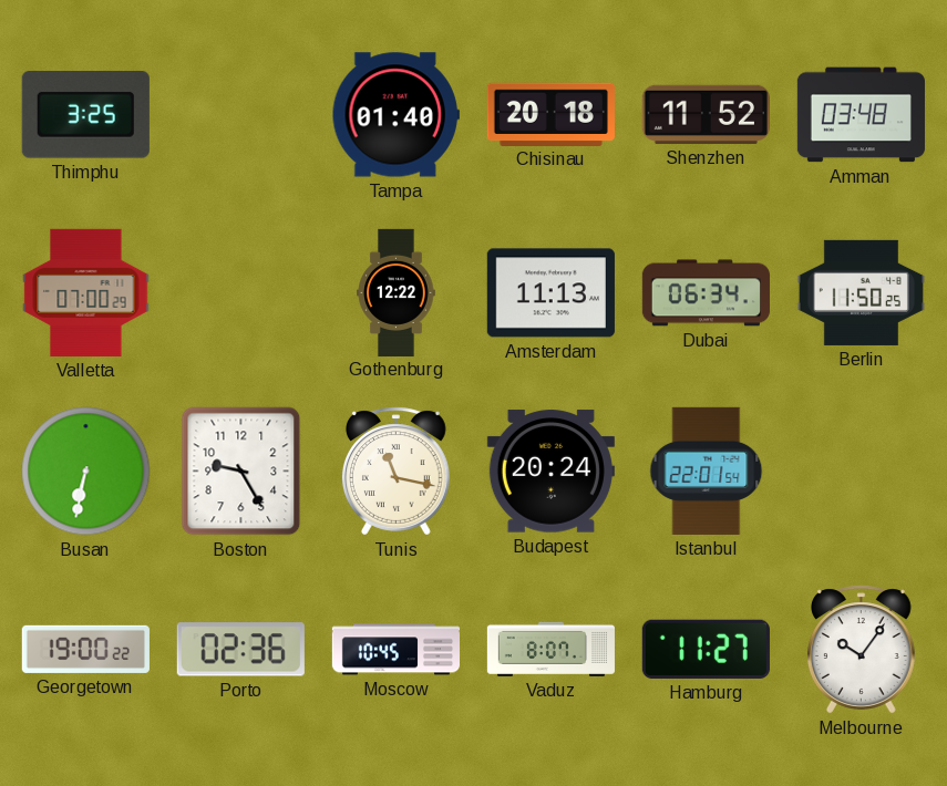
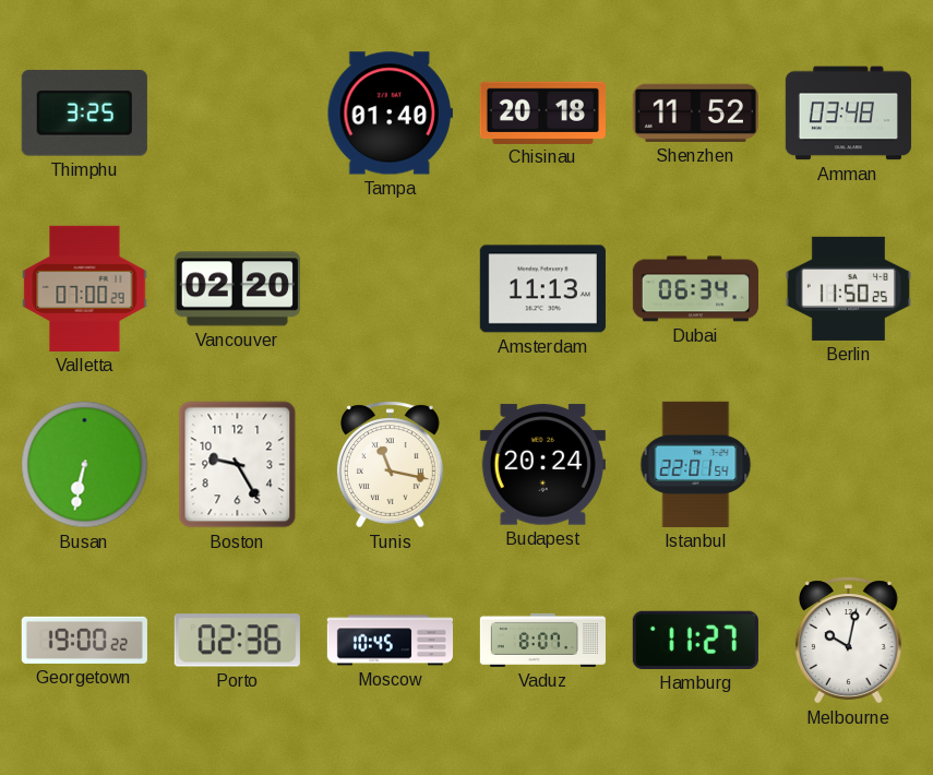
Vancouver: none -> 02:20 (237, 289)
Gothenburg: 12:22 -> none (397, 292)
Melbourne: 10:06 -> 10:02 (848, 641)
